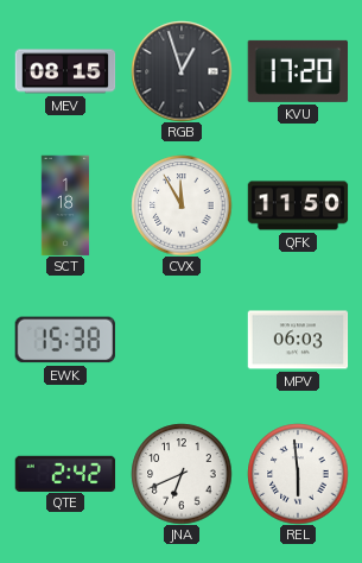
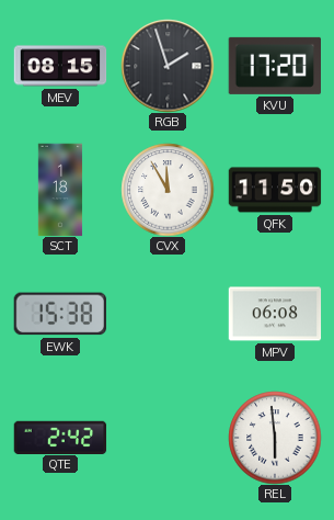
RGB: 12:57 -> 1:57 (168, 66)
MPV: 06:03 -> 06:08 (275, 314)
JNA: 6:41 -> none (182, 474)
